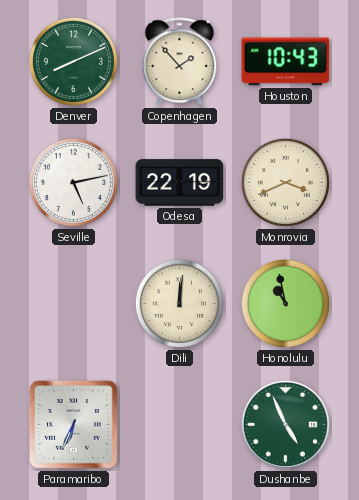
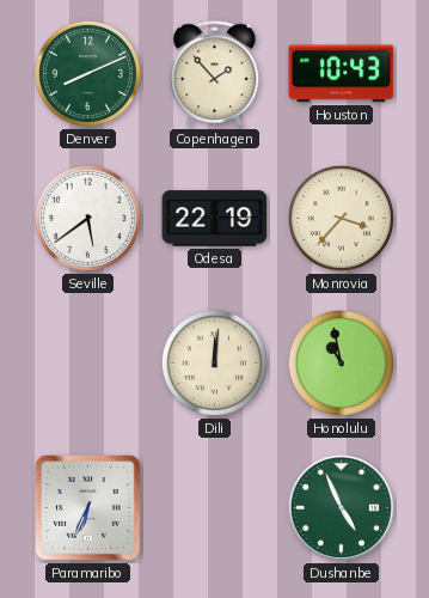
Seville: 5:13 -> 5:39 (87, 218)
Monrovia: 3:41 -> 3:37 (341, 218)
